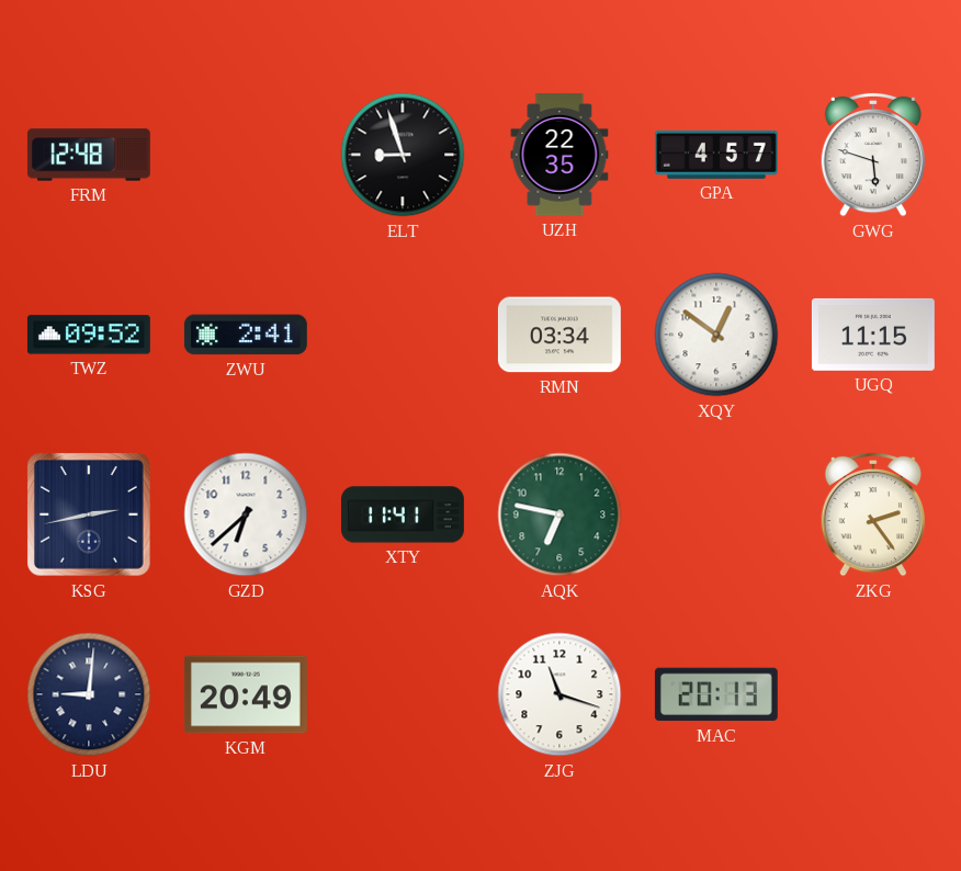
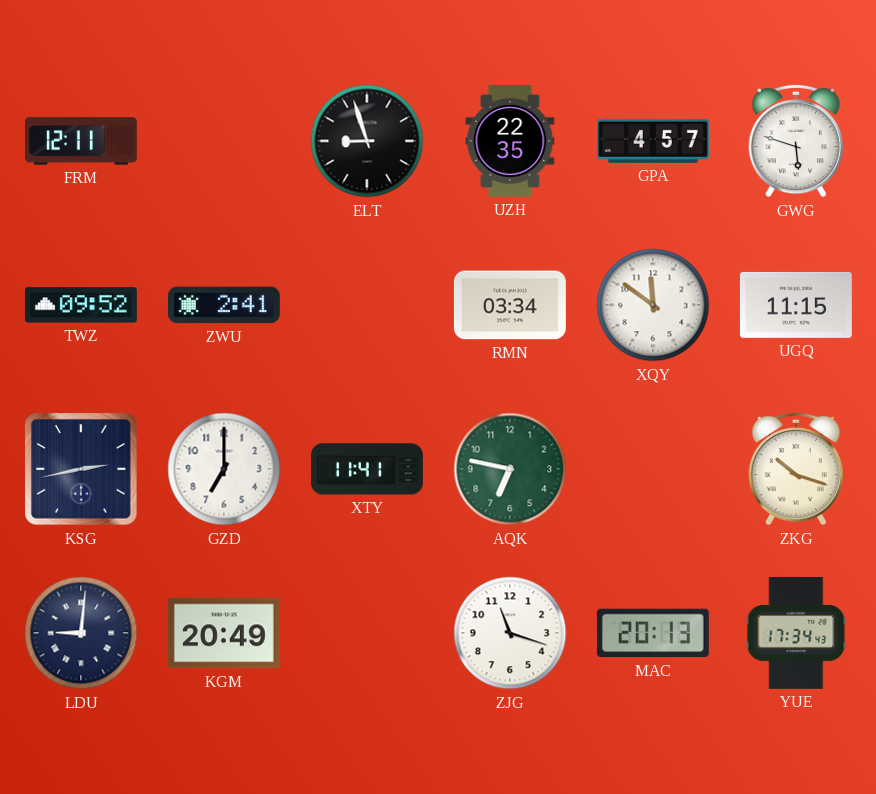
FRM: 12:48 -> 12:11 (81, 141)
XQY: 12:51 -> 11:51 (653, 305)
GZD: 6:38 -> 7:00 (224, 469)
ZKG: 2:24 -> 10:18 (796, 469)
YUE: none -> 17:34 (796, 633)
